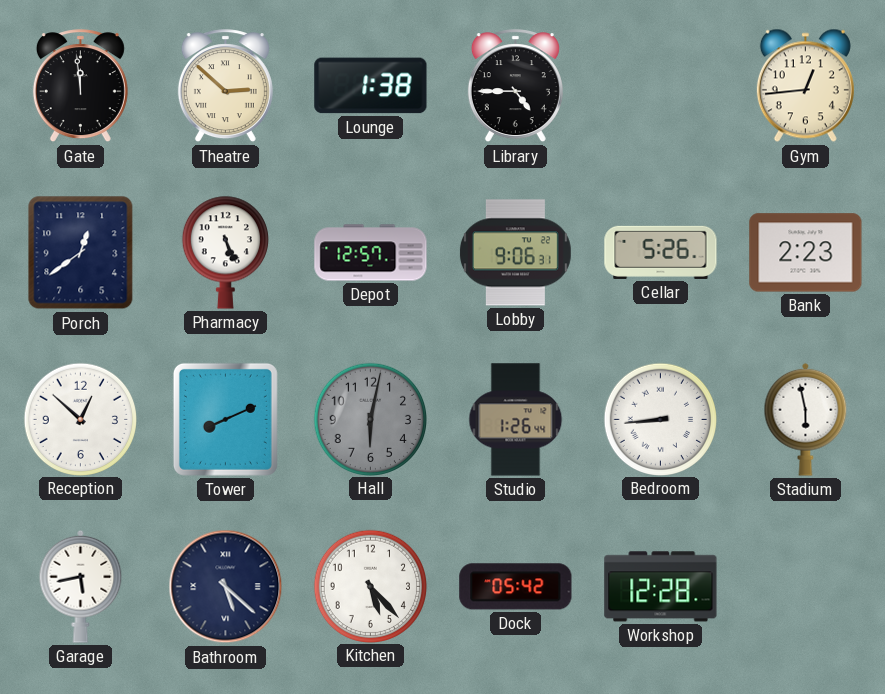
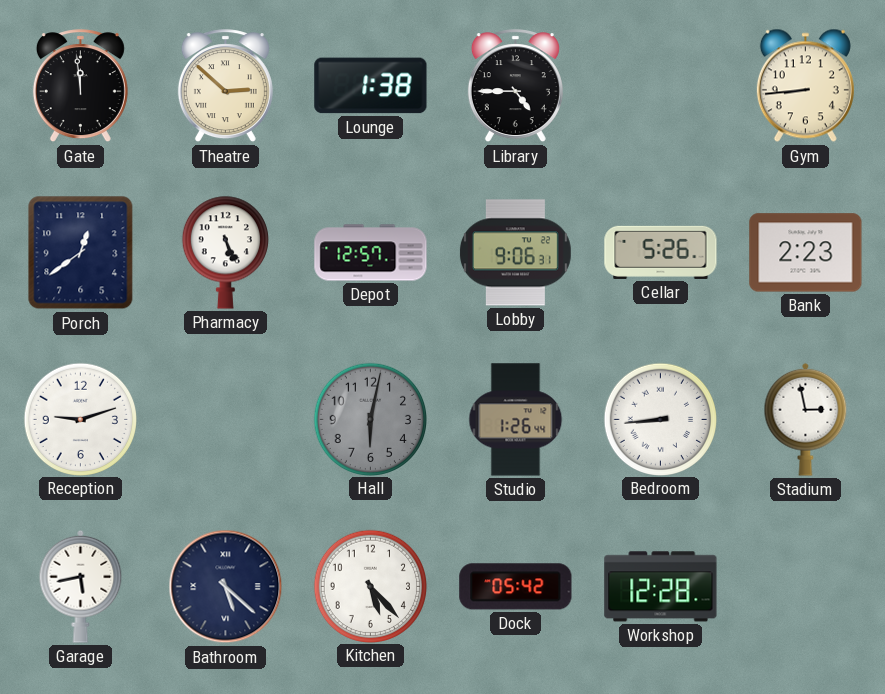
Gym: 12:44 -> 8:44 (805, 86)
Reception: 12:52 -> 9:12 (80, 419)
Tower: 8:11 -> none (225, 419)
Stadium: 5:58 -> 2:58 (806, 419)
